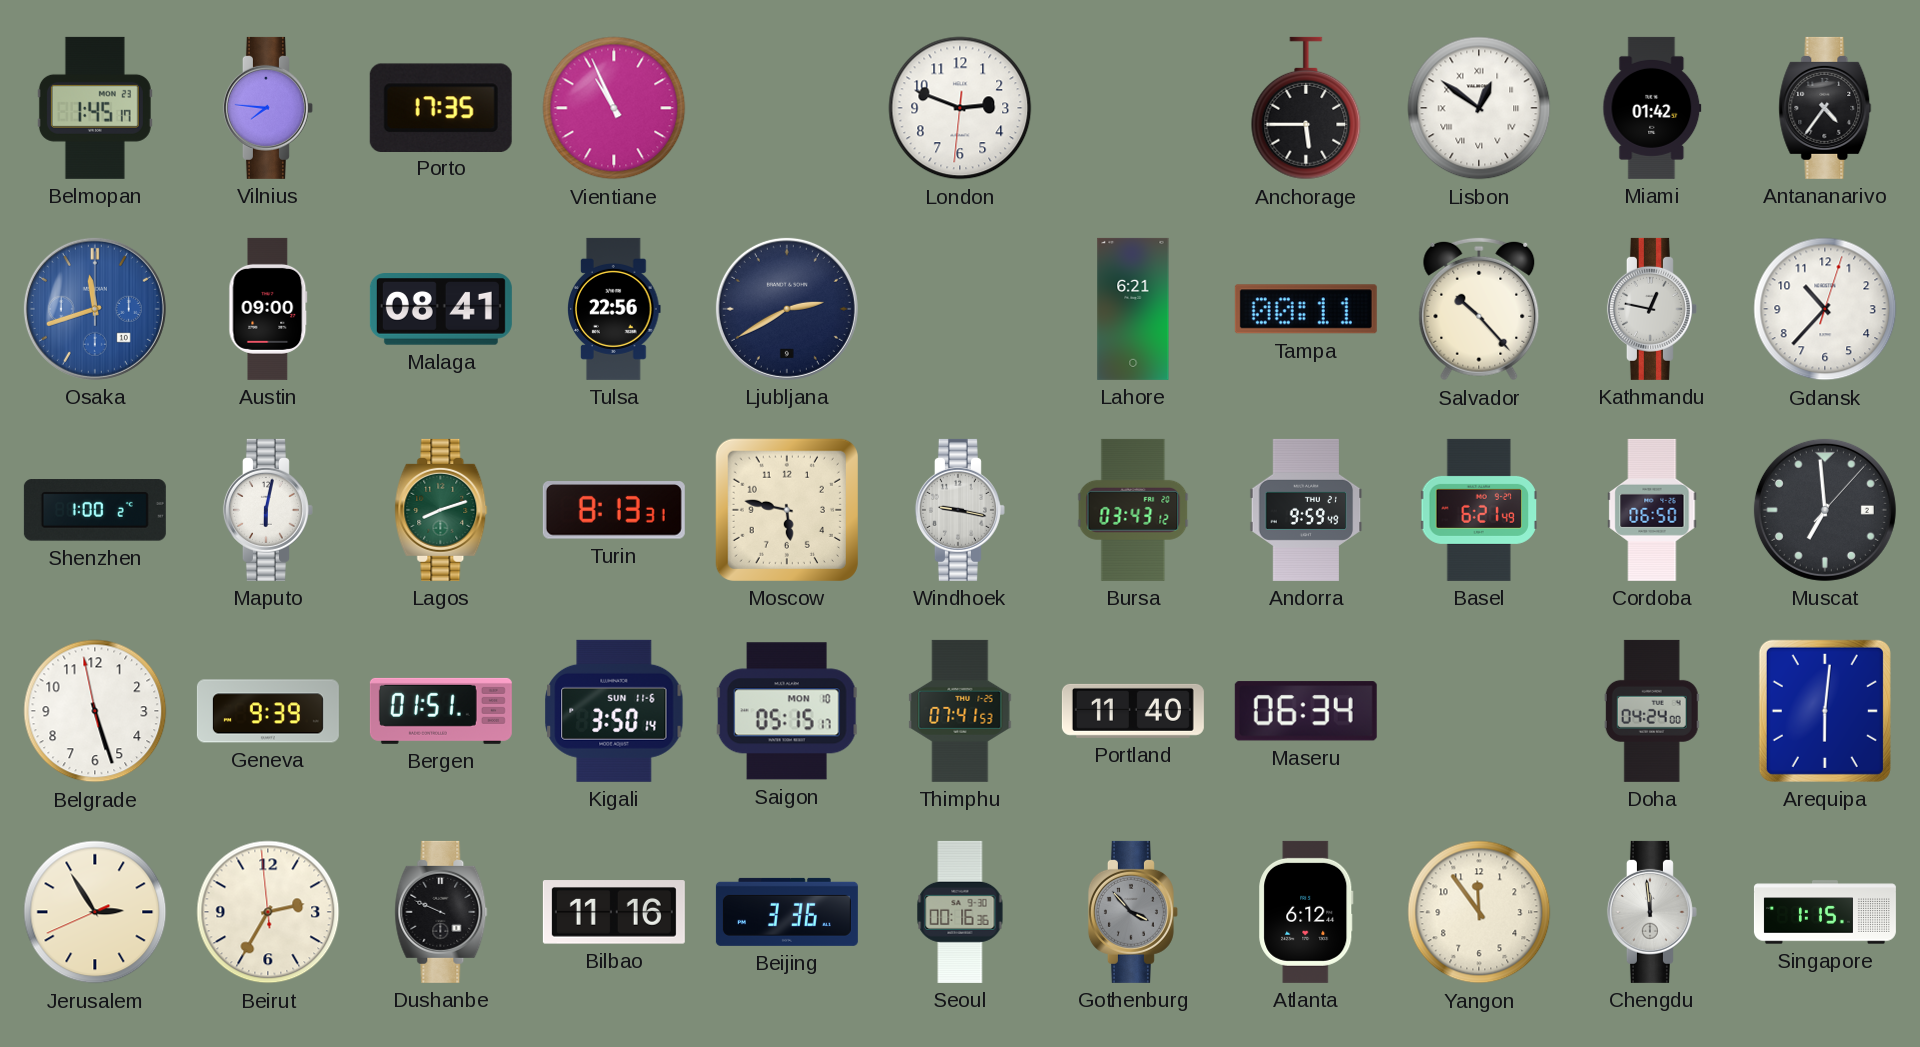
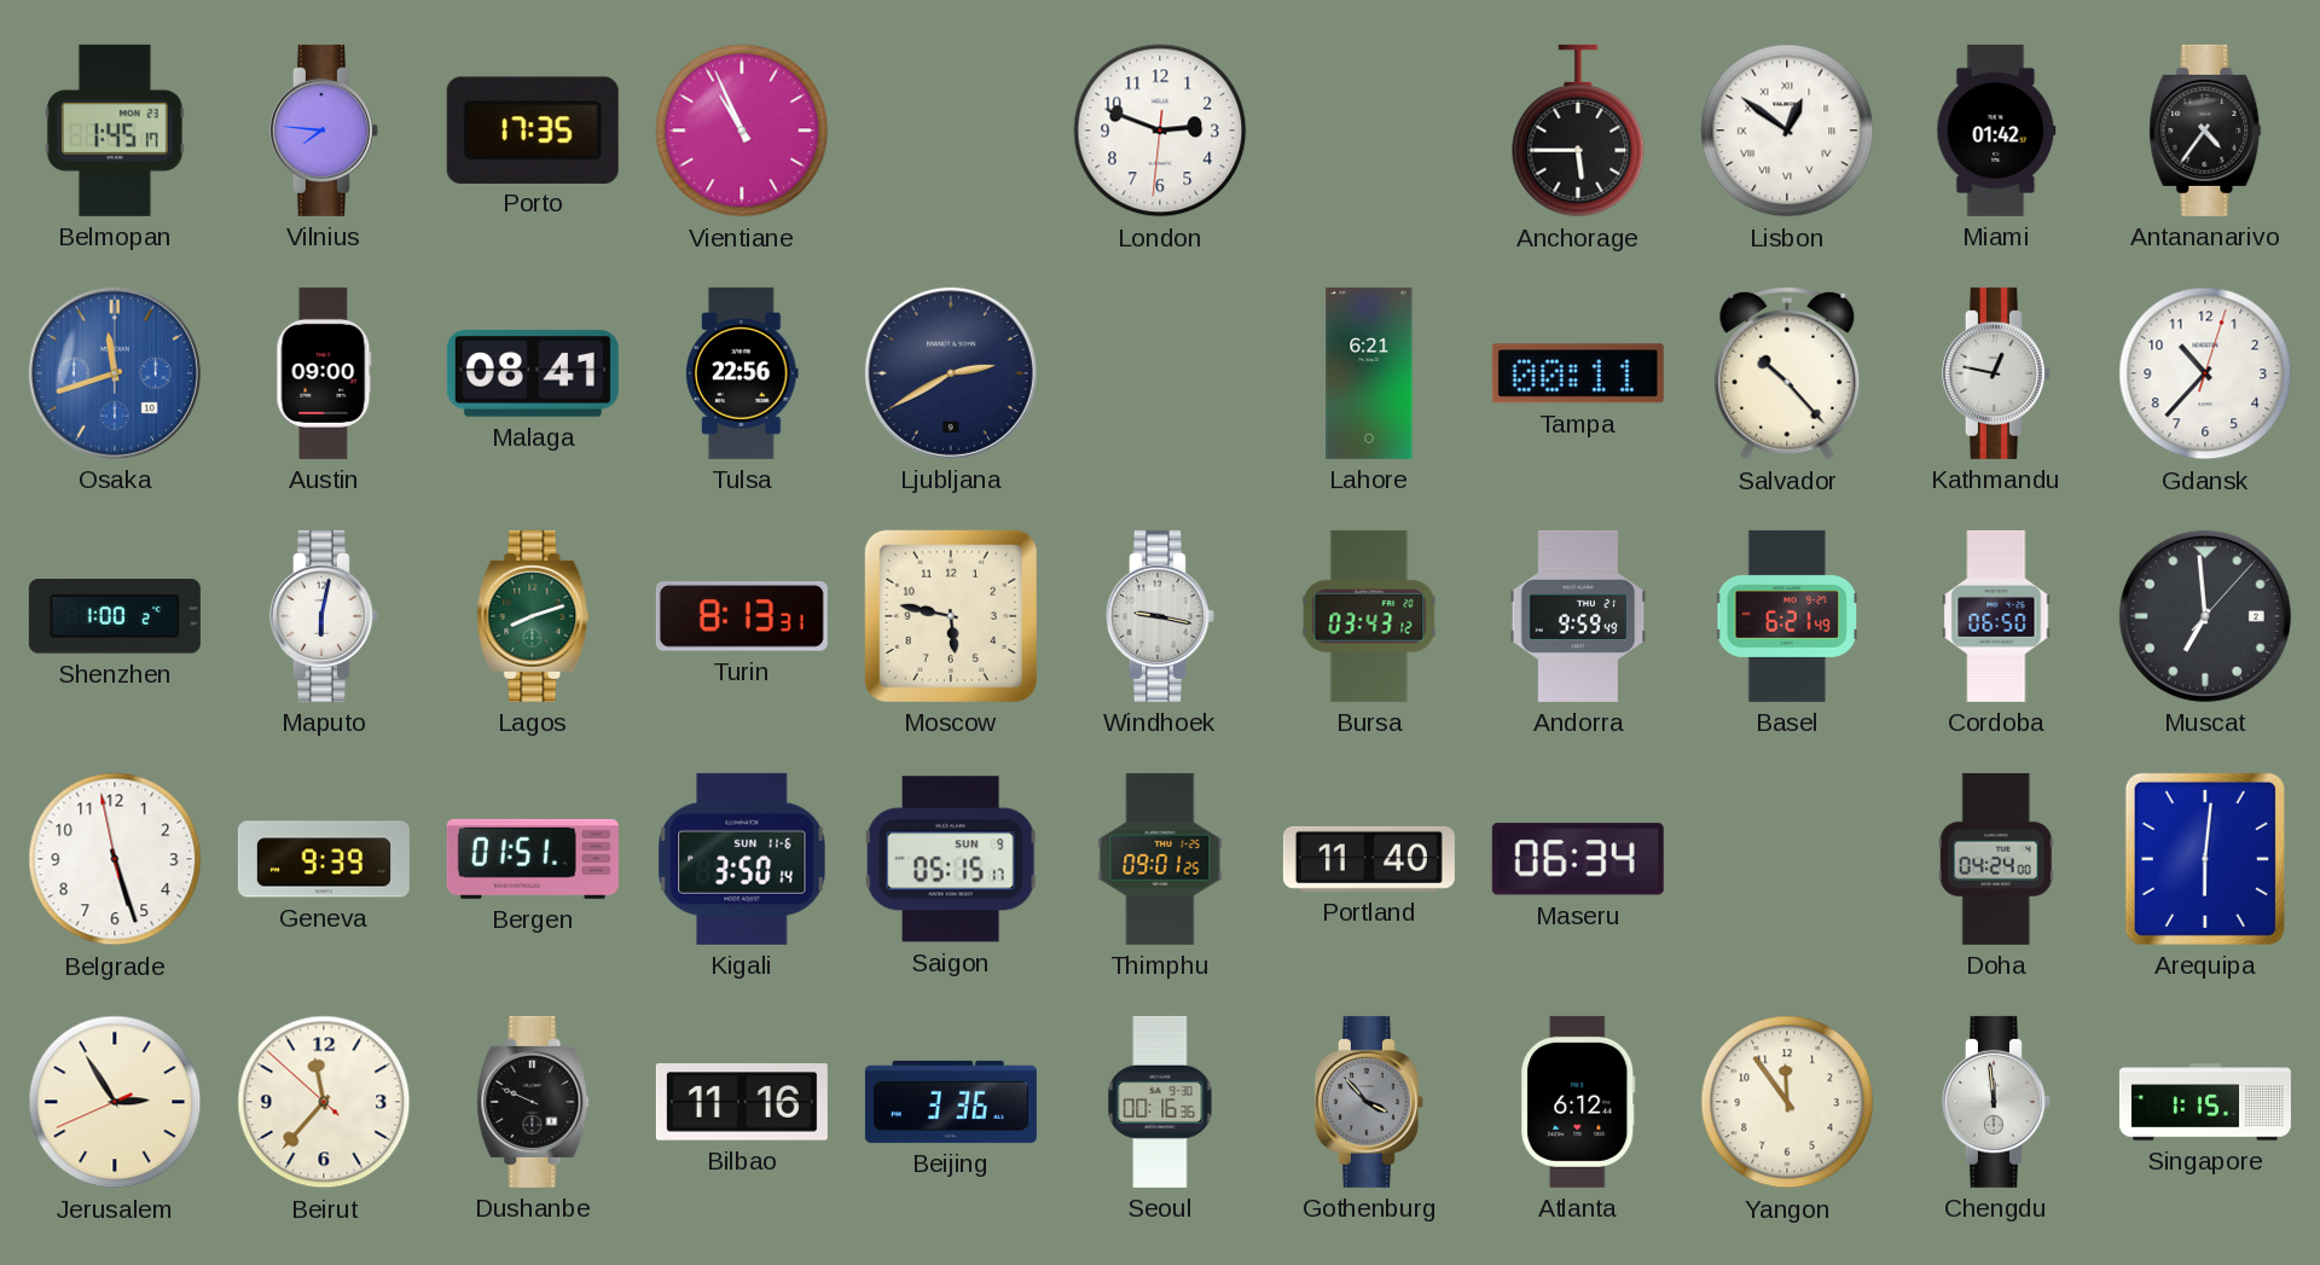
Saigon date: MON 10 -> SUN 9 (951, 859)
Thimphu: 07:41 -> 09:01 (1160, 859)
Beirut: 2:34 -> 11:36 (324, 1102)
